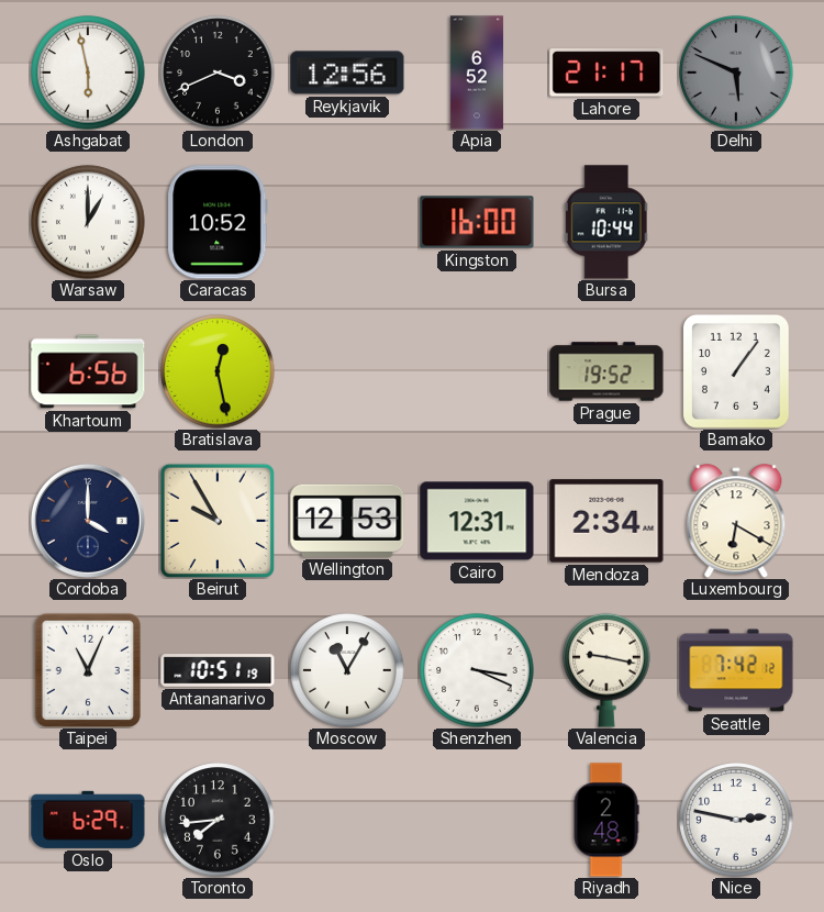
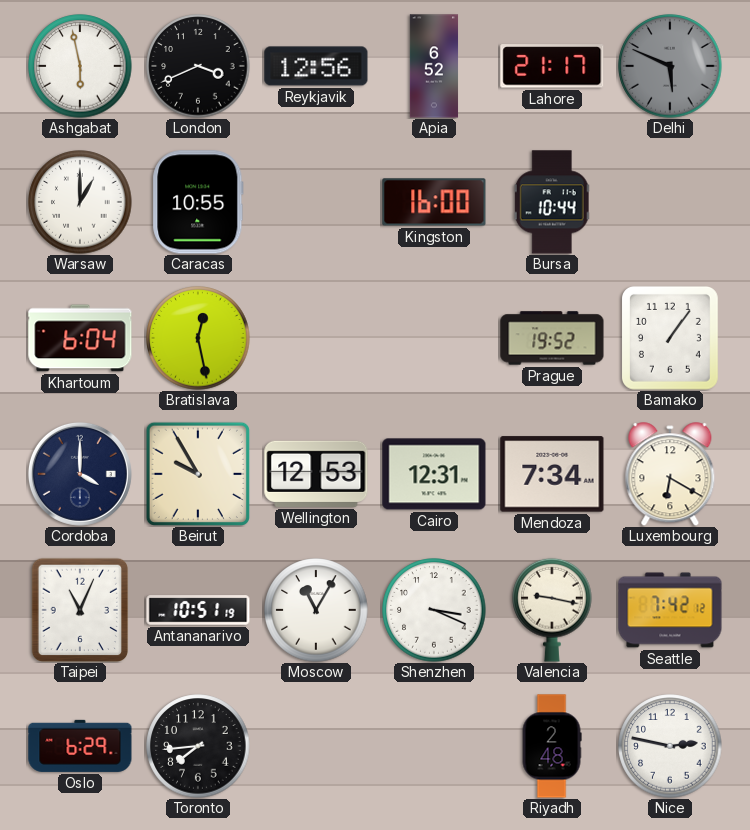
Caracas: 10:52 -> 10:55 (198, 202)
Khartoum: 6:56 -> 6:04 (80, 338)
Mendoza: 2:34 -> 7:34 (552, 474)
